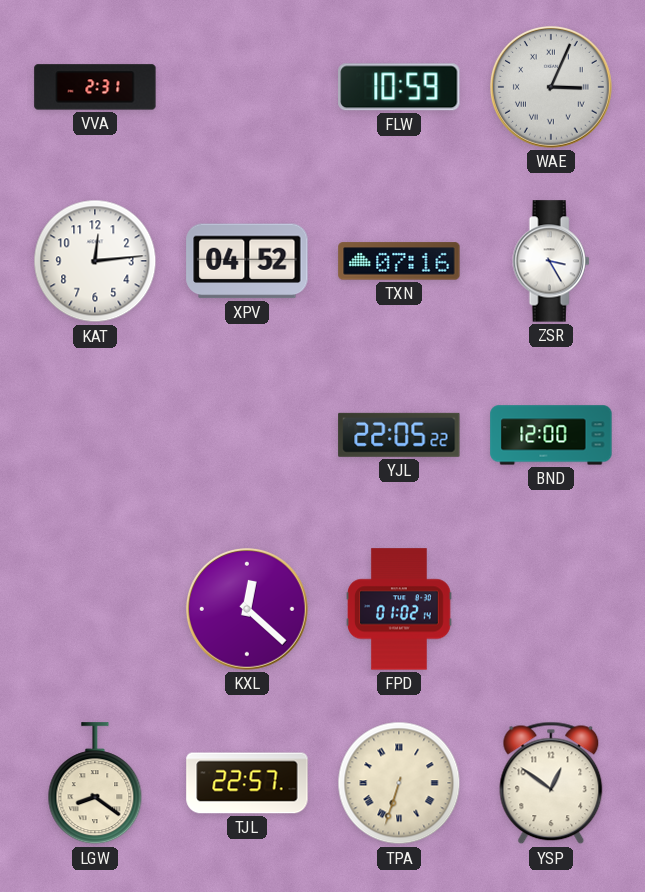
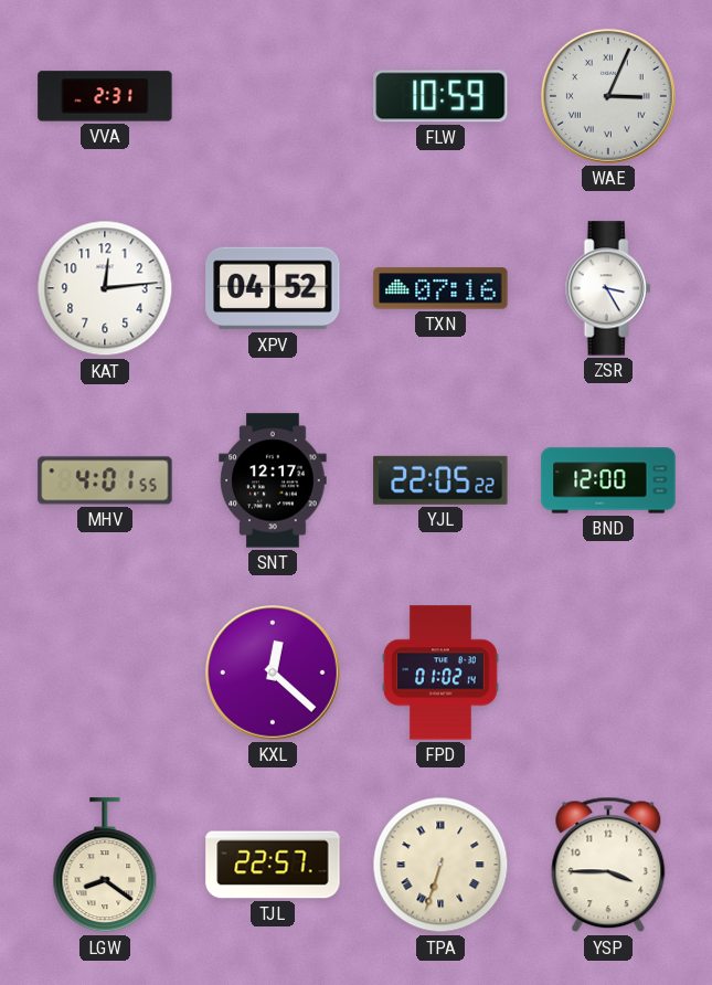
MHV: none -> 4:01 (105, 480)
SNT: none -> 12:17 (273, 480)
YSP: 12:51 -> 3:45 (608, 865)
